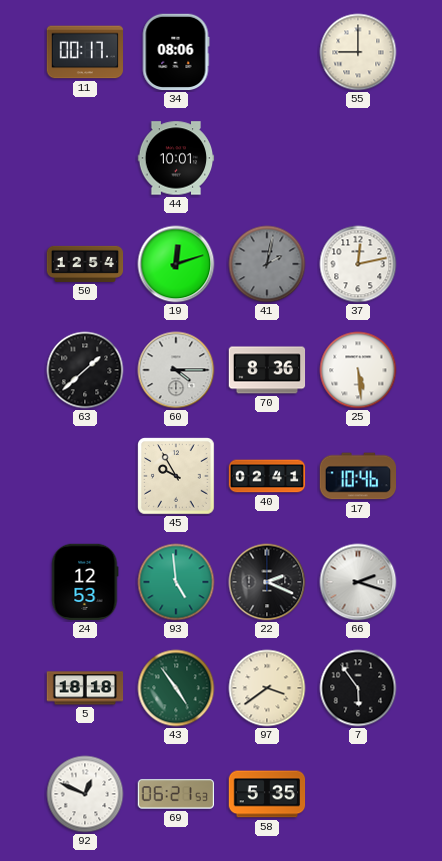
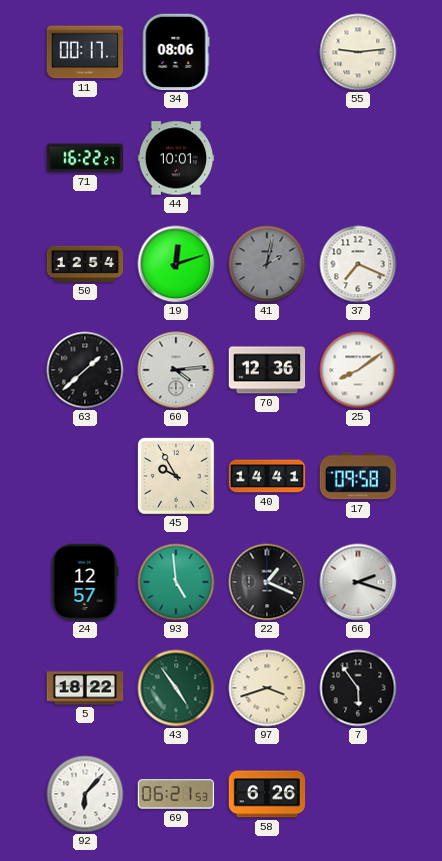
55: 9:00 -> 9:14 (358, 52)
71: none -> 16:22 (85, 158)
37: 12:13 -> 7:19 (358, 264)
60: 4:15 -> 4:14 (176, 370)
70: 8:36 -> 12:36 (267, 370)
25: 5:29 -> 8:09 (358, 370)
40: 02:41 -> 14:41 (267, 476)
17: 10:46 -> 09:58 (357, 476)
24: 12:53 -> 12:57 (85, 582)
22: 2:19 -> 1:19 (267, 582)
5: 18:18 -> 18:22 (85, 688)
97: 3:39 -> 3:42 (267, 688)
92: 12:49 -> 6:07 (85, 794)
58: 5:35 -> 6:26 (267, 794)
